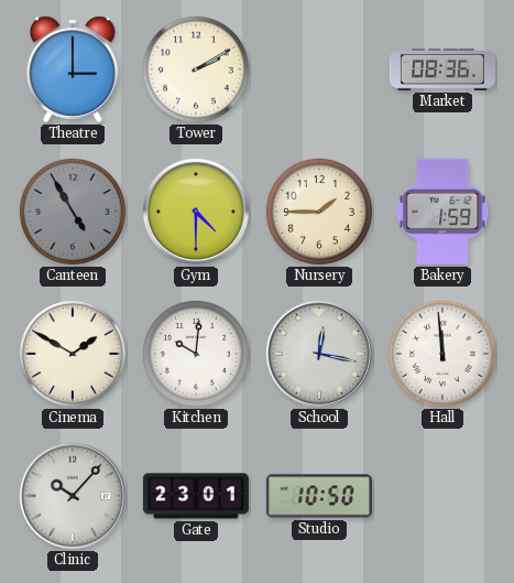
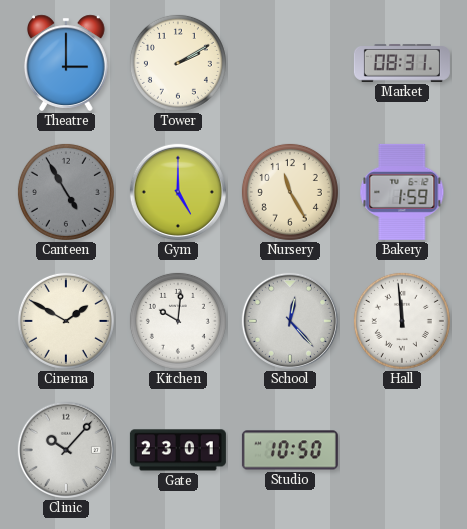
Market: 08:36 -> 08:31 (402, 64)
Gym: 4:30 -> 5:00 (178, 192)
Nursery: 1:45 -> 11:25 (290, 192)
School: 12:17 -> 12:23 (290, 321)
